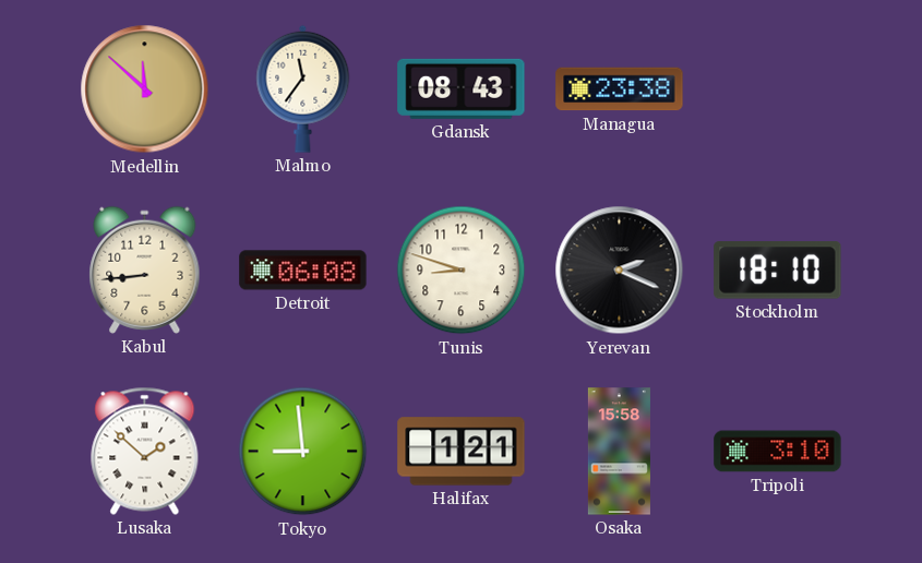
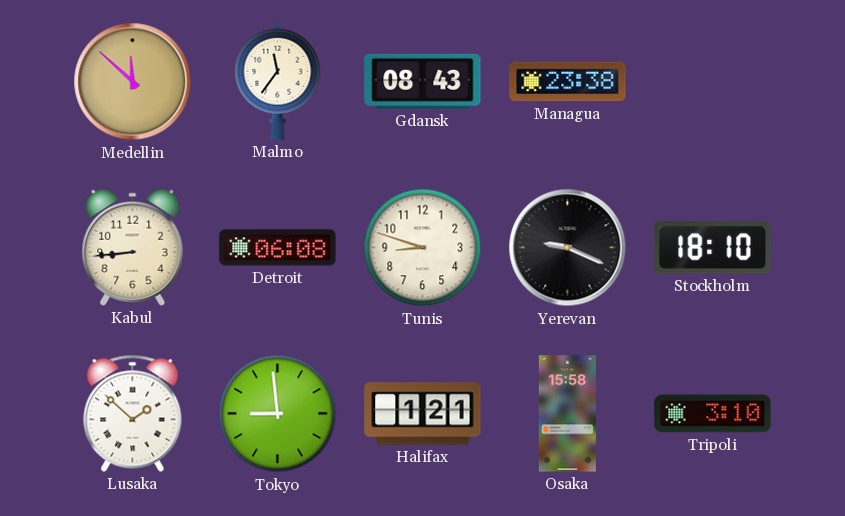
Yerevan: 2:19 -> 9:19 (568, 248)
